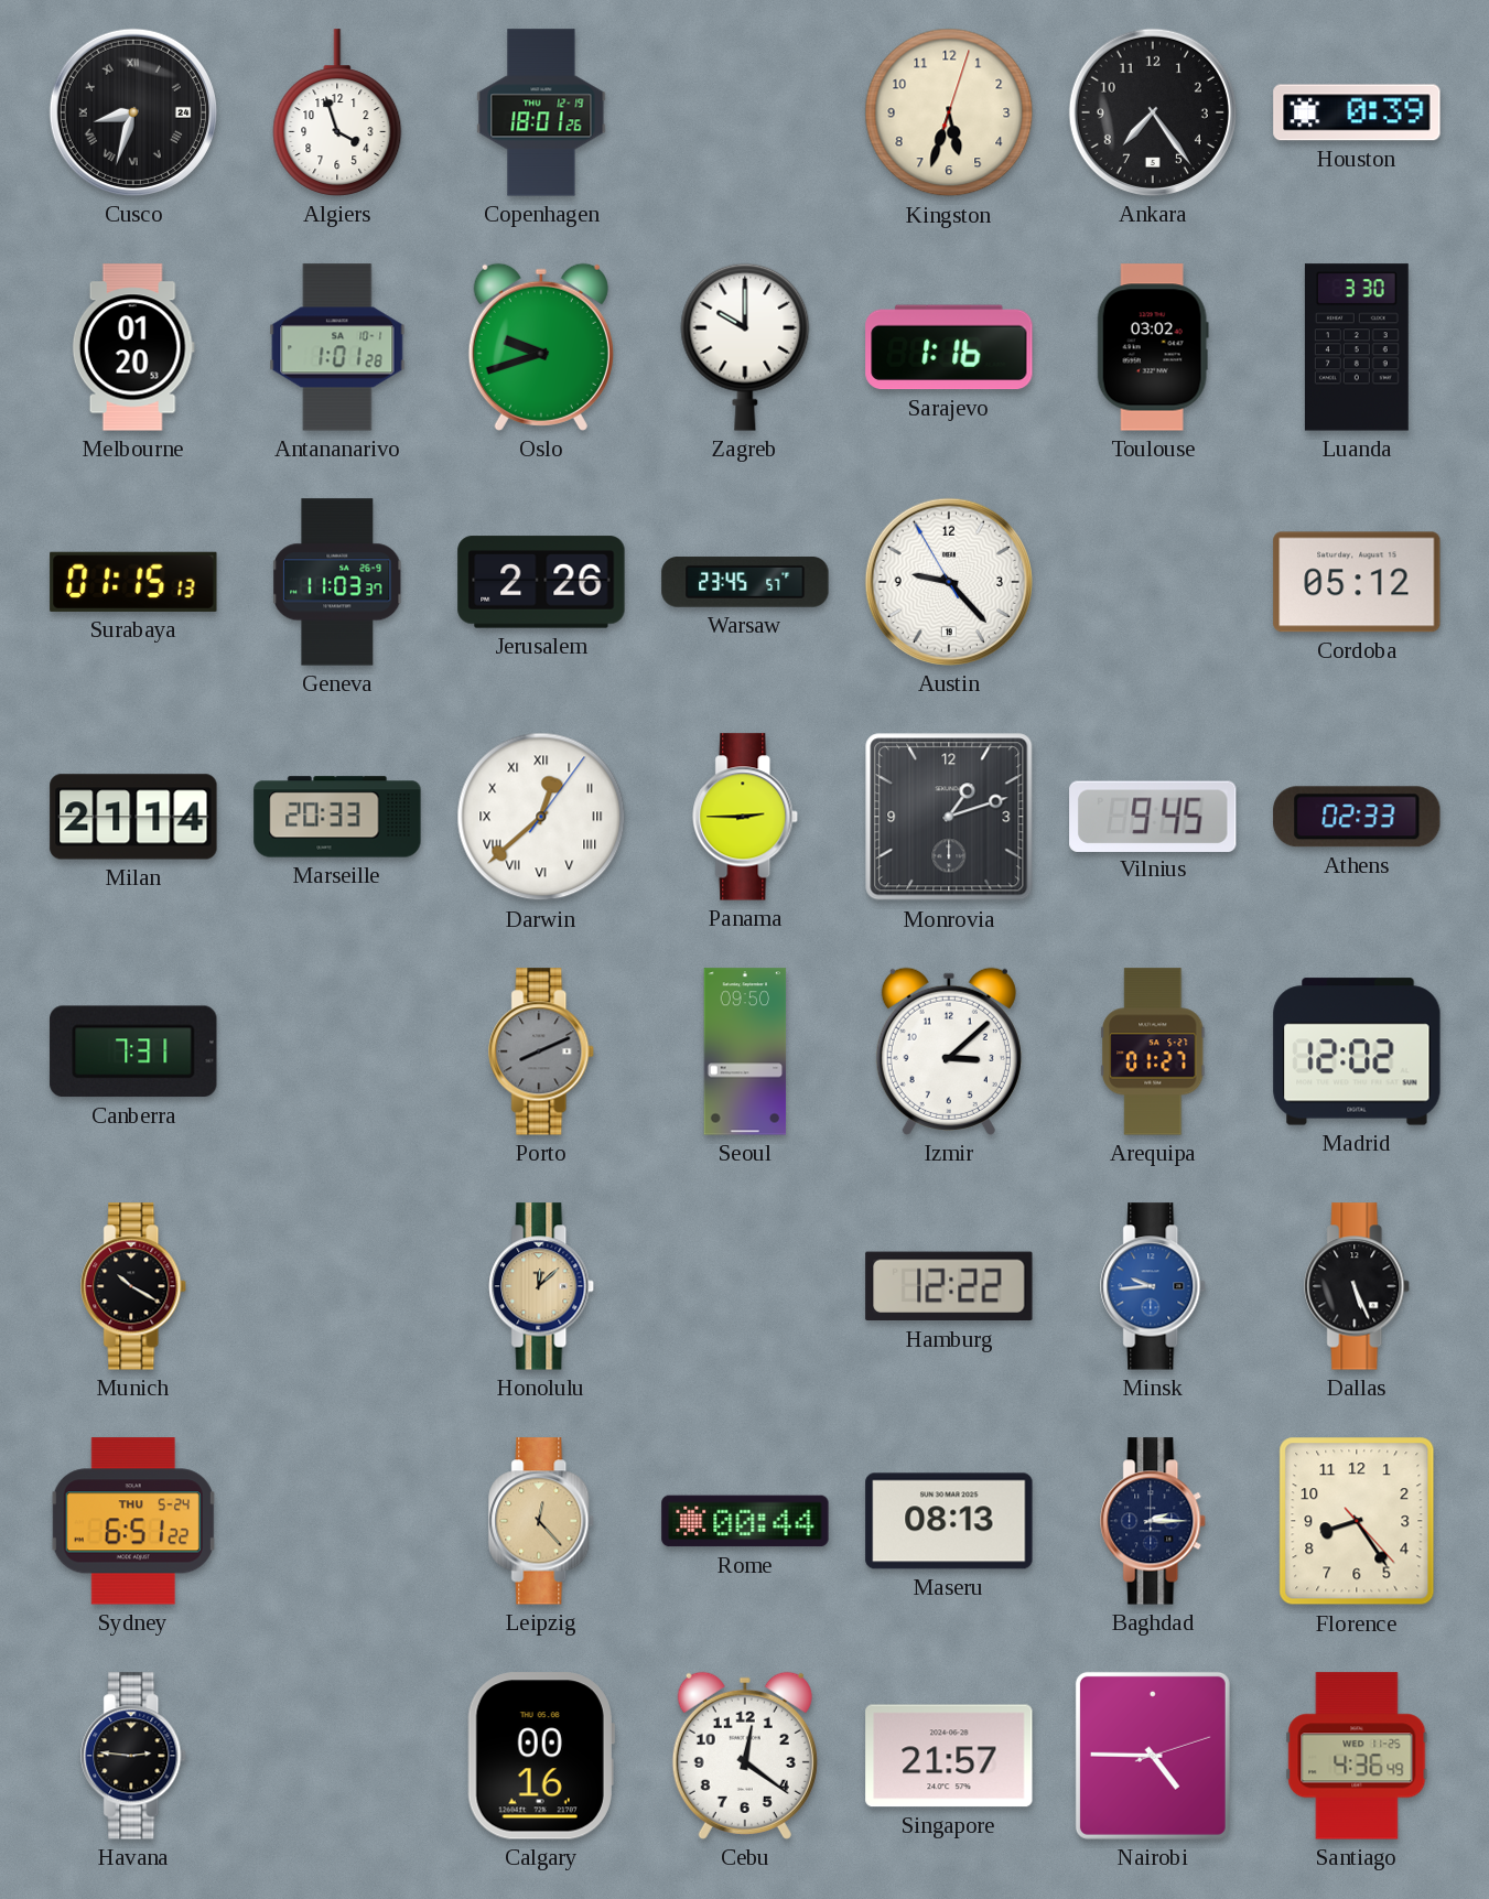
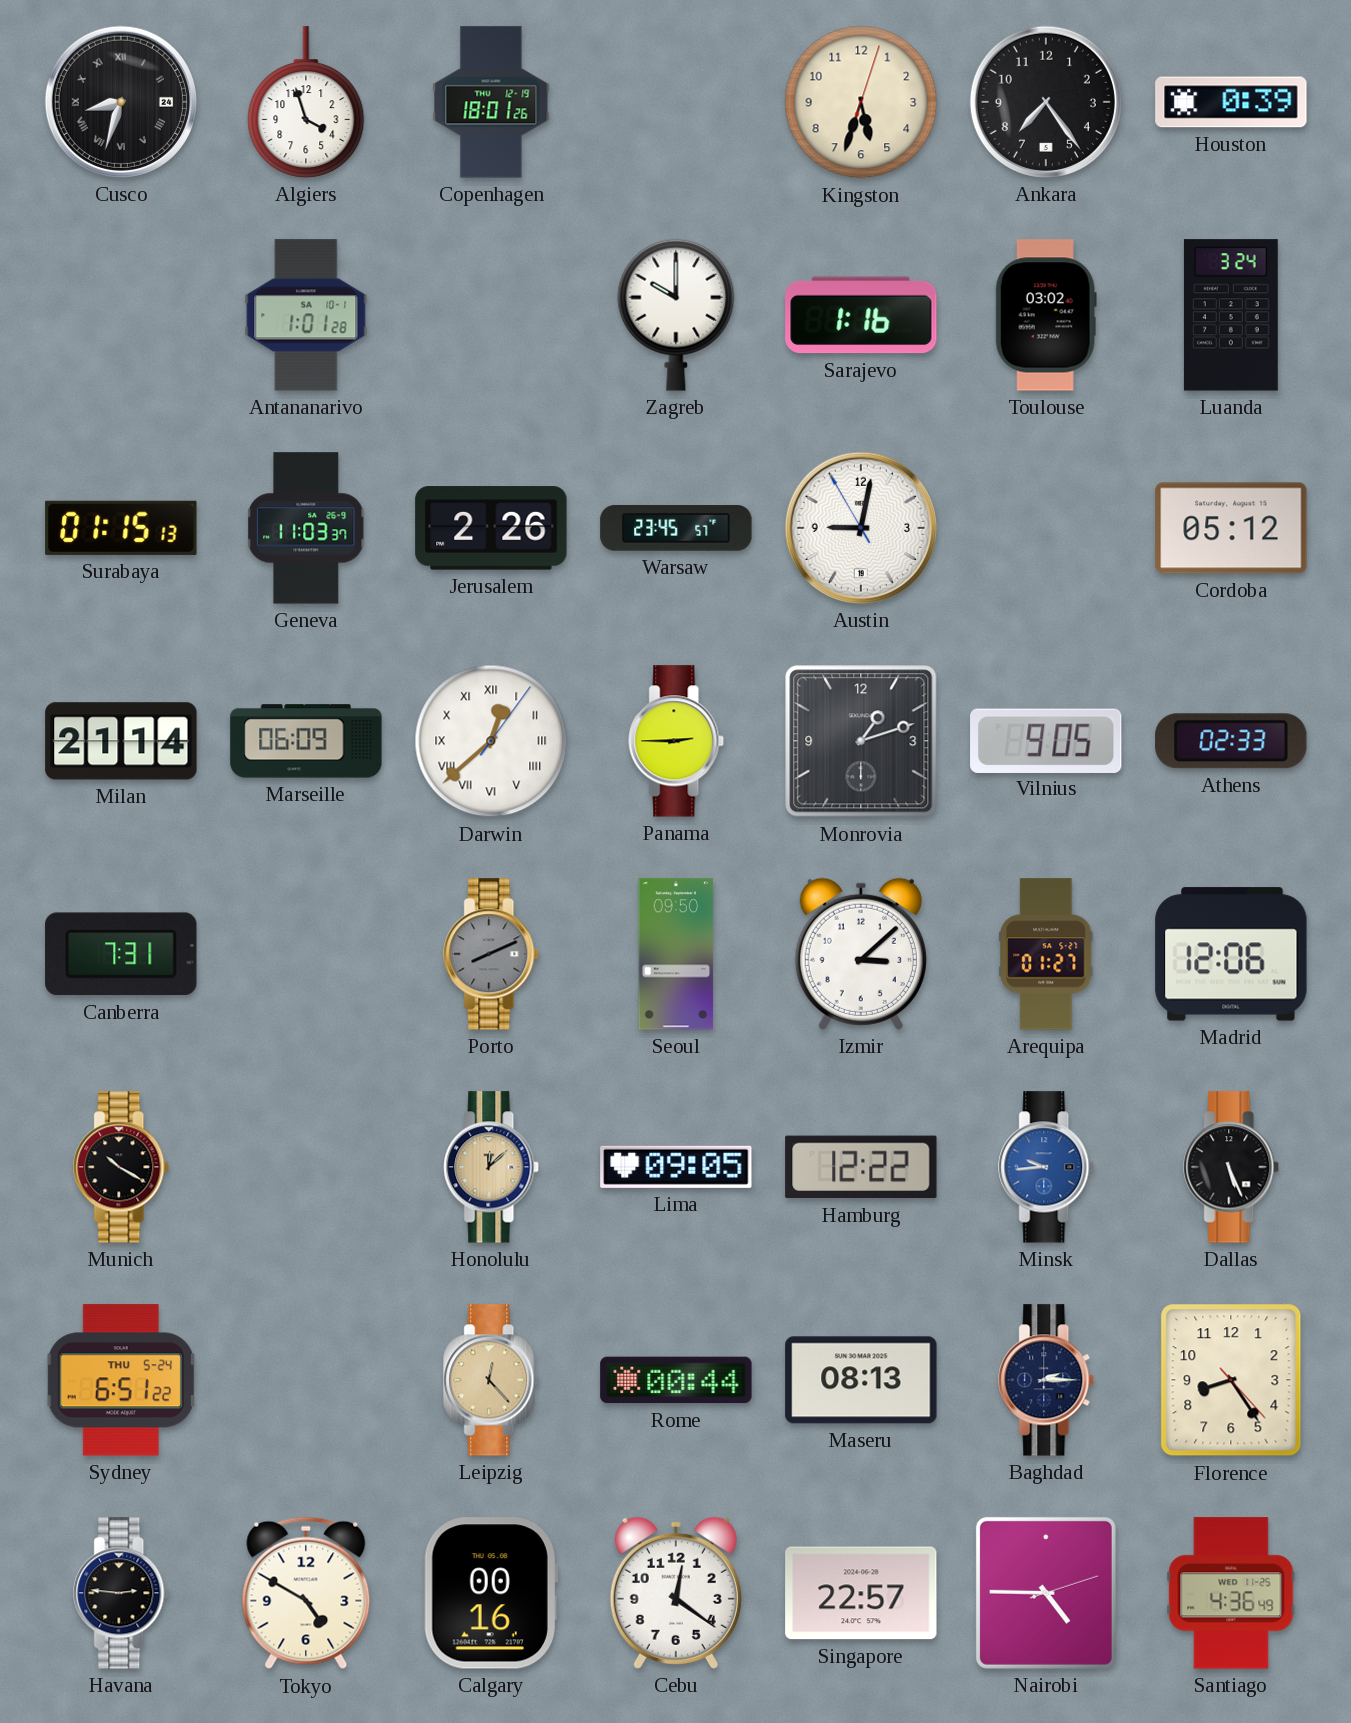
Melbourne: 01:20 -> none (133, 347)
Oslo: 9:42 -> none (541, 347)
Luanda: 3:30 -> 3:24 (1231, 315)
Austin: 9:22 -> 9:01 (861, 528)
Marseille: 20:33 -> 06:09 (306, 741)
Vilnius: 9:45 -> 9:05 (1046, 740)
Madrid: 12:02 -> 12:06 (1231, 954)
Lima: none -> 09:05 (676, 1167)
Tokyo: none -> 4:50 (306, 1593)
Singapore: 21:57 -> 22:57 (861, 1593)
